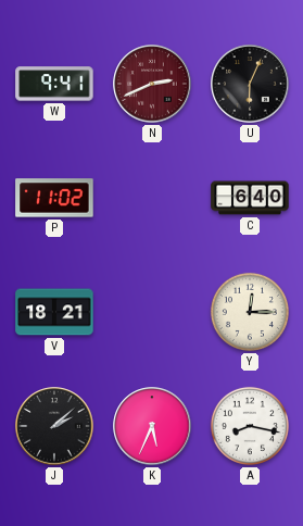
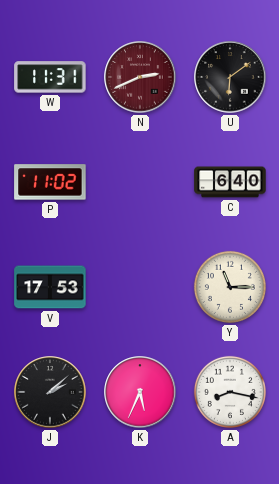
W: 9:41 -> 11:31 (50, 77)
U: 6:04 -> 6:09 (230, 77)
V: 18:21 -> 17:53 (50, 287)
Y: 12:15 -> 11:15 (230, 287)
